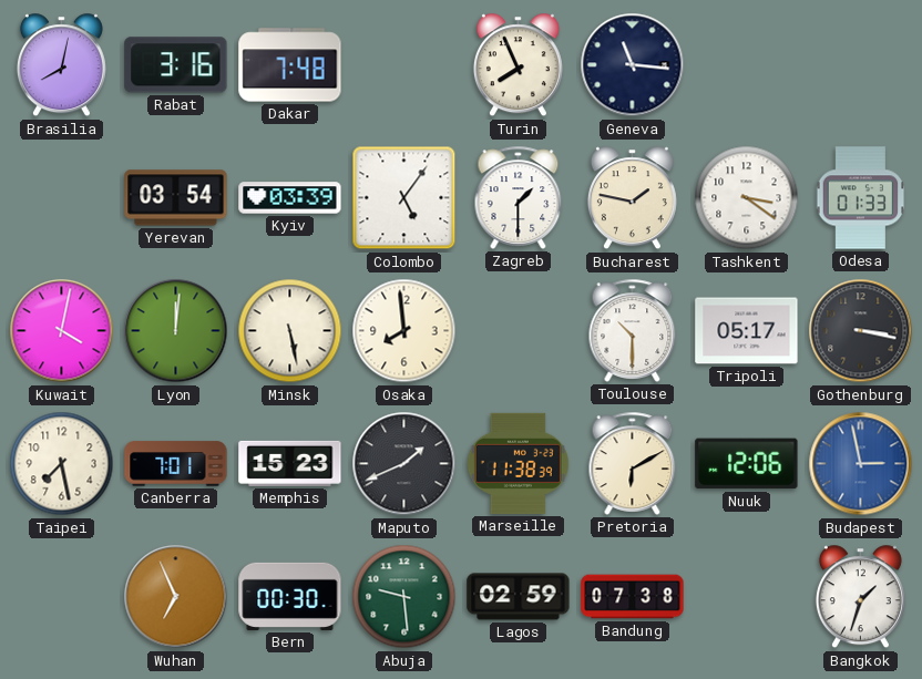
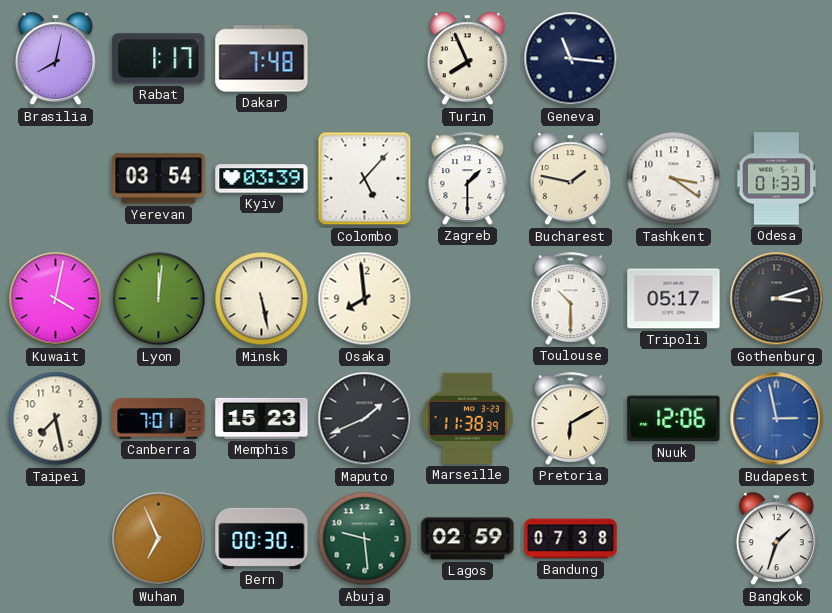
Rabat: 3:16 -> 1:17 (159, 59)
Colombo: 5:06 -> 5:07 (365, 179)
Gothenburg: 3:17 -> 3:12 (777, 299)
